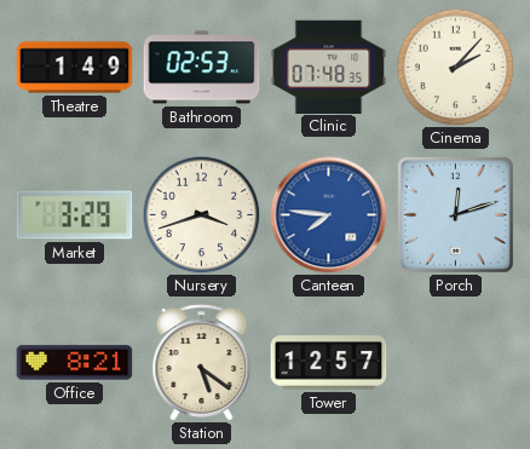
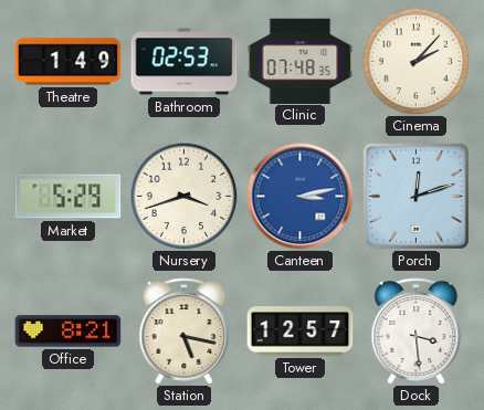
Market: 3:29 -> 5:29 (69, 197)
Canteen: 7:46 -> 3:13 (301, 197)
Station: 5:21 -> 5:17 (185, 332)
Dock: none -> 3:29 (417, 332)
